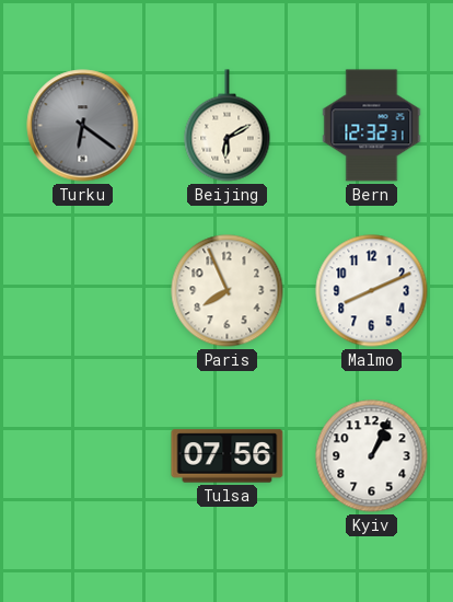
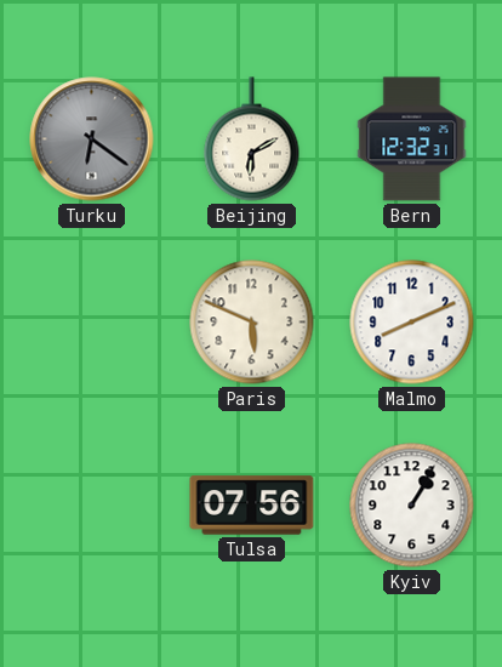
Paris: 7:56 -> 5:49 (252, 323)
Kyiv: 1:04 -> 1:05 (412, 506)
